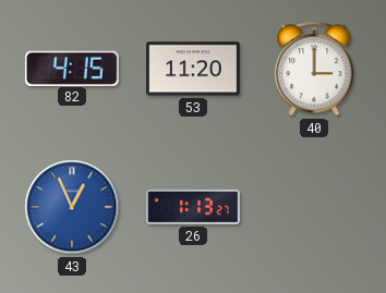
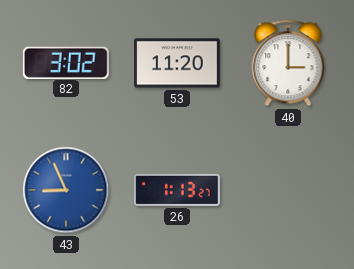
82: 4:15 -> 3:02 (66, 62)
43: 12:56 -> 8:56 (66, 190)
